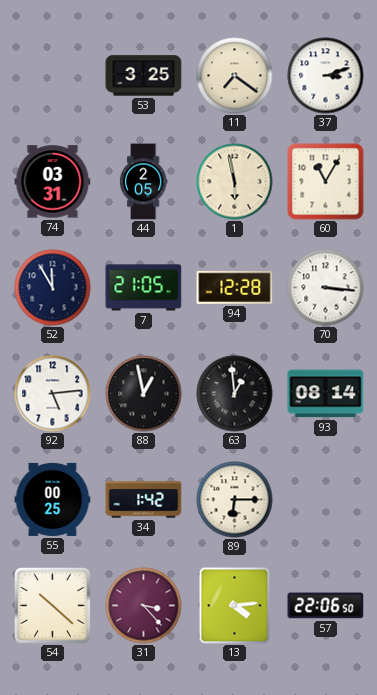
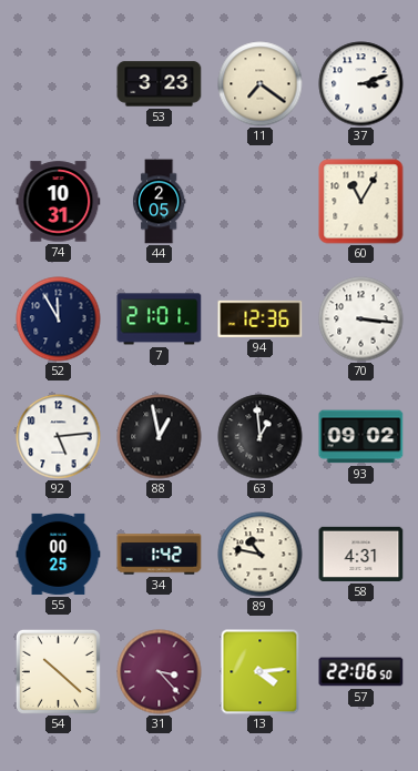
53: 3:25 -> 3:23 (160, 84)
74: 03:31 -> 10:31 (59, 202)
1: 5:58 -> none (235, 182)
7: 21:05 -> 21:01 (160, 319)
94: 12:28 -> 12:36 (261, 318)
93: 08:14 -> 09:02 (361, 437)
89: 6:15 -> 10:47 (261, 555)
58: none -> 4:31 (361, 554)
